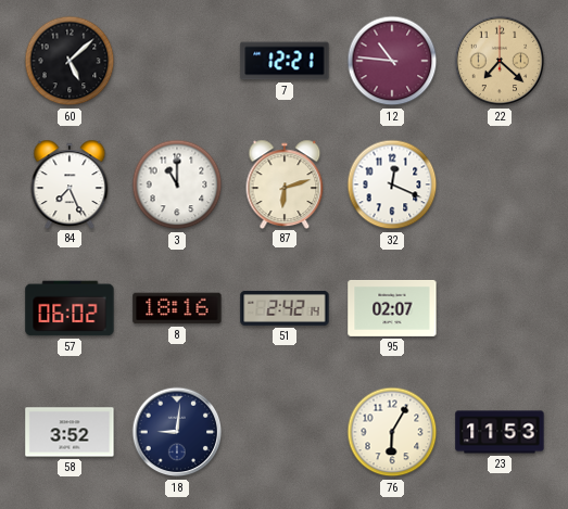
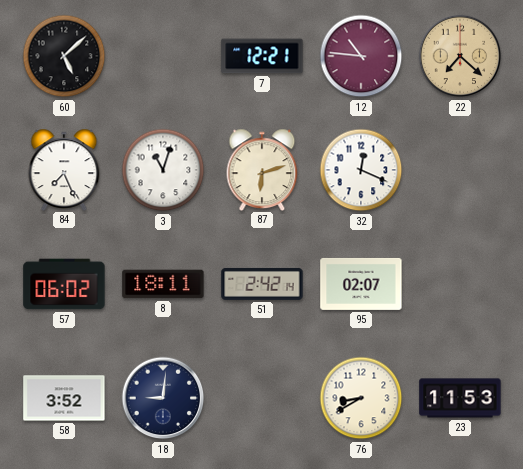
3: 11:00 -> 11:03 (163, 170)
8: 18:16 -> 18:11 (163, 284)
76: 6:05 -> 8:40 (361, 398)
